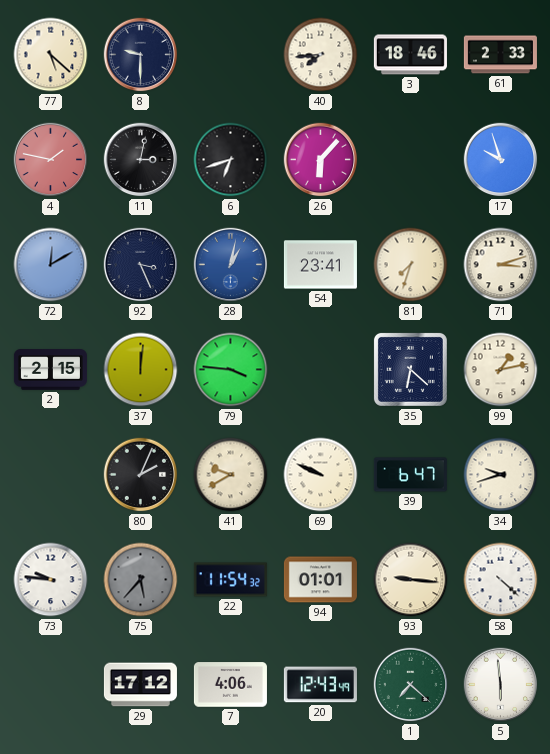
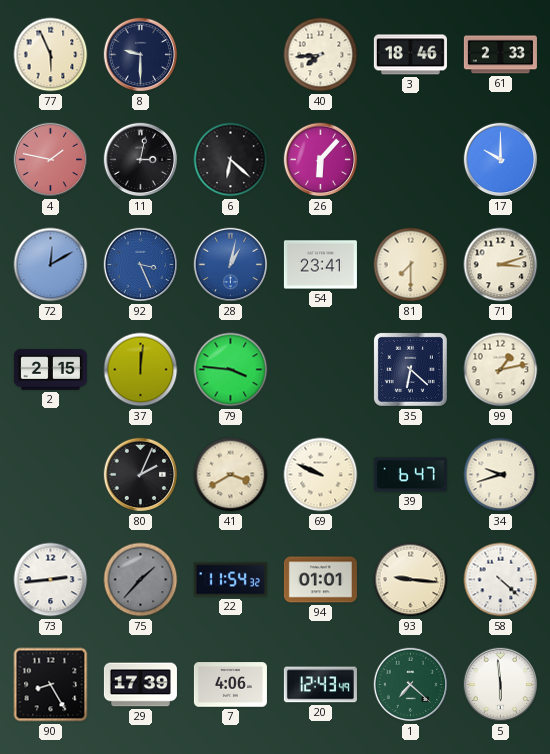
77: 5:22 -> 5:56 (51, 55)
6: 6:42 -> 6:22 (231, 160)
17: 9:57 -> 10:00 (501, 160)
92 dial: navy -> blue (141, 265)
81: 7:33 -> 7:30 (411, 265)
41: 9:40 -> 3:40 (231, 475)
73: 9:46 -> 2:44 (51, 580)
75: 5:37 -> 1:37 (141, 580)
90: none -> 8:25 (51, 685)
29: 17:12 -> 17:39 (140, 685)
